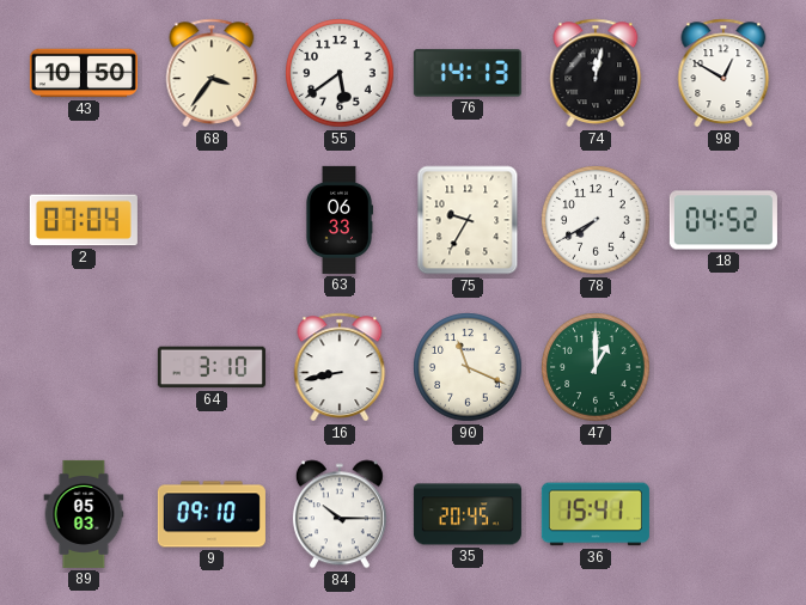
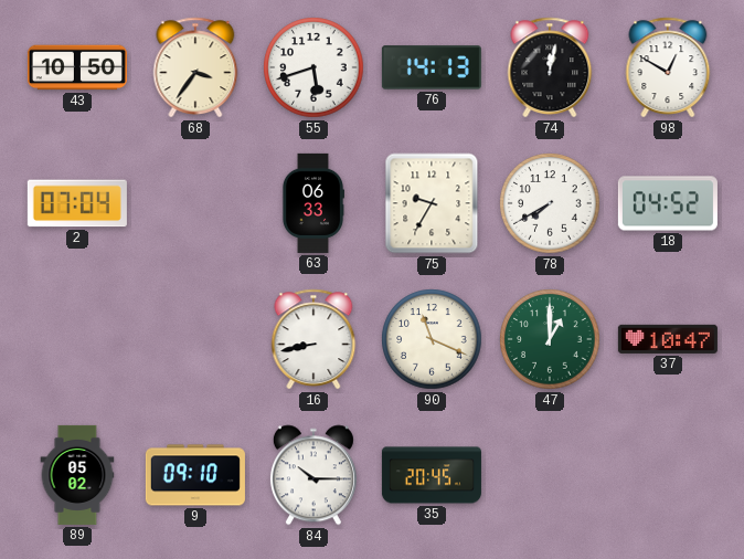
55: 5:39 -> 5:42 (313, 67)
64: 3:10 -> none (212, 367)
37: none -> 10:47 (668, 339)
89: 05:03 -> 05:02 (77, 475)
36: 15:41 -> none (596, 514)
